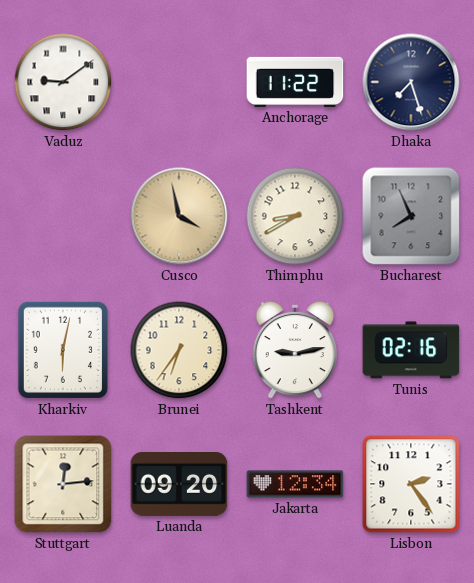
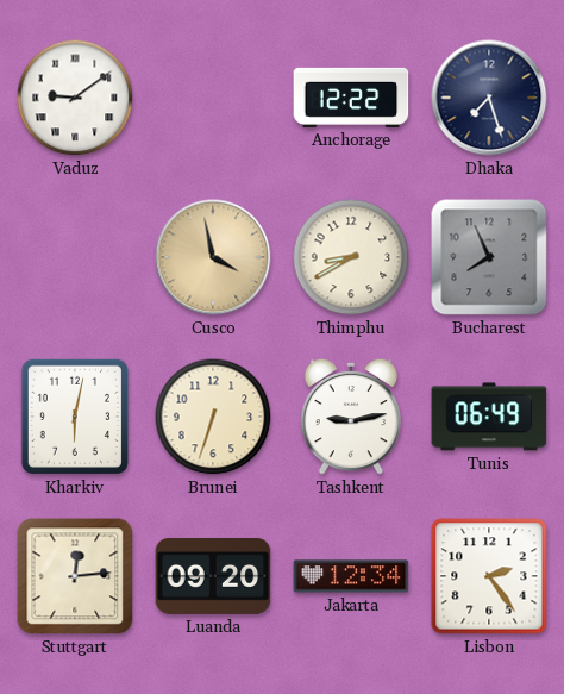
Anchorage: 11:22 -> 12:22 (351, 98)
Brunei: 6:36 -> 6:33 (213, 417)
Tunis: 02:16 -> 06:49 (489, 417)
